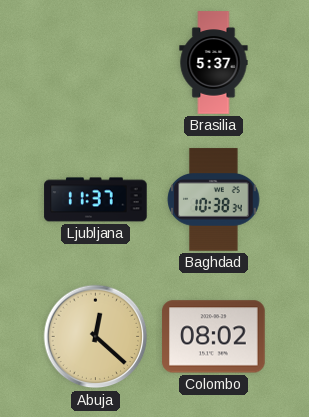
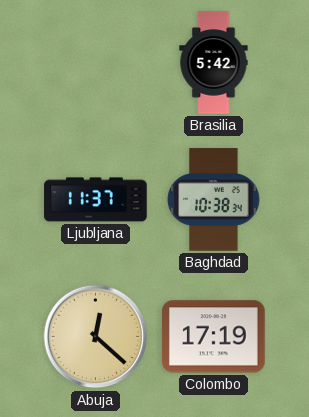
Brasilia: 5:37 -> 5:42 (214, 63)
Colombo: 08:02 -> 17:19 (214, 337)
